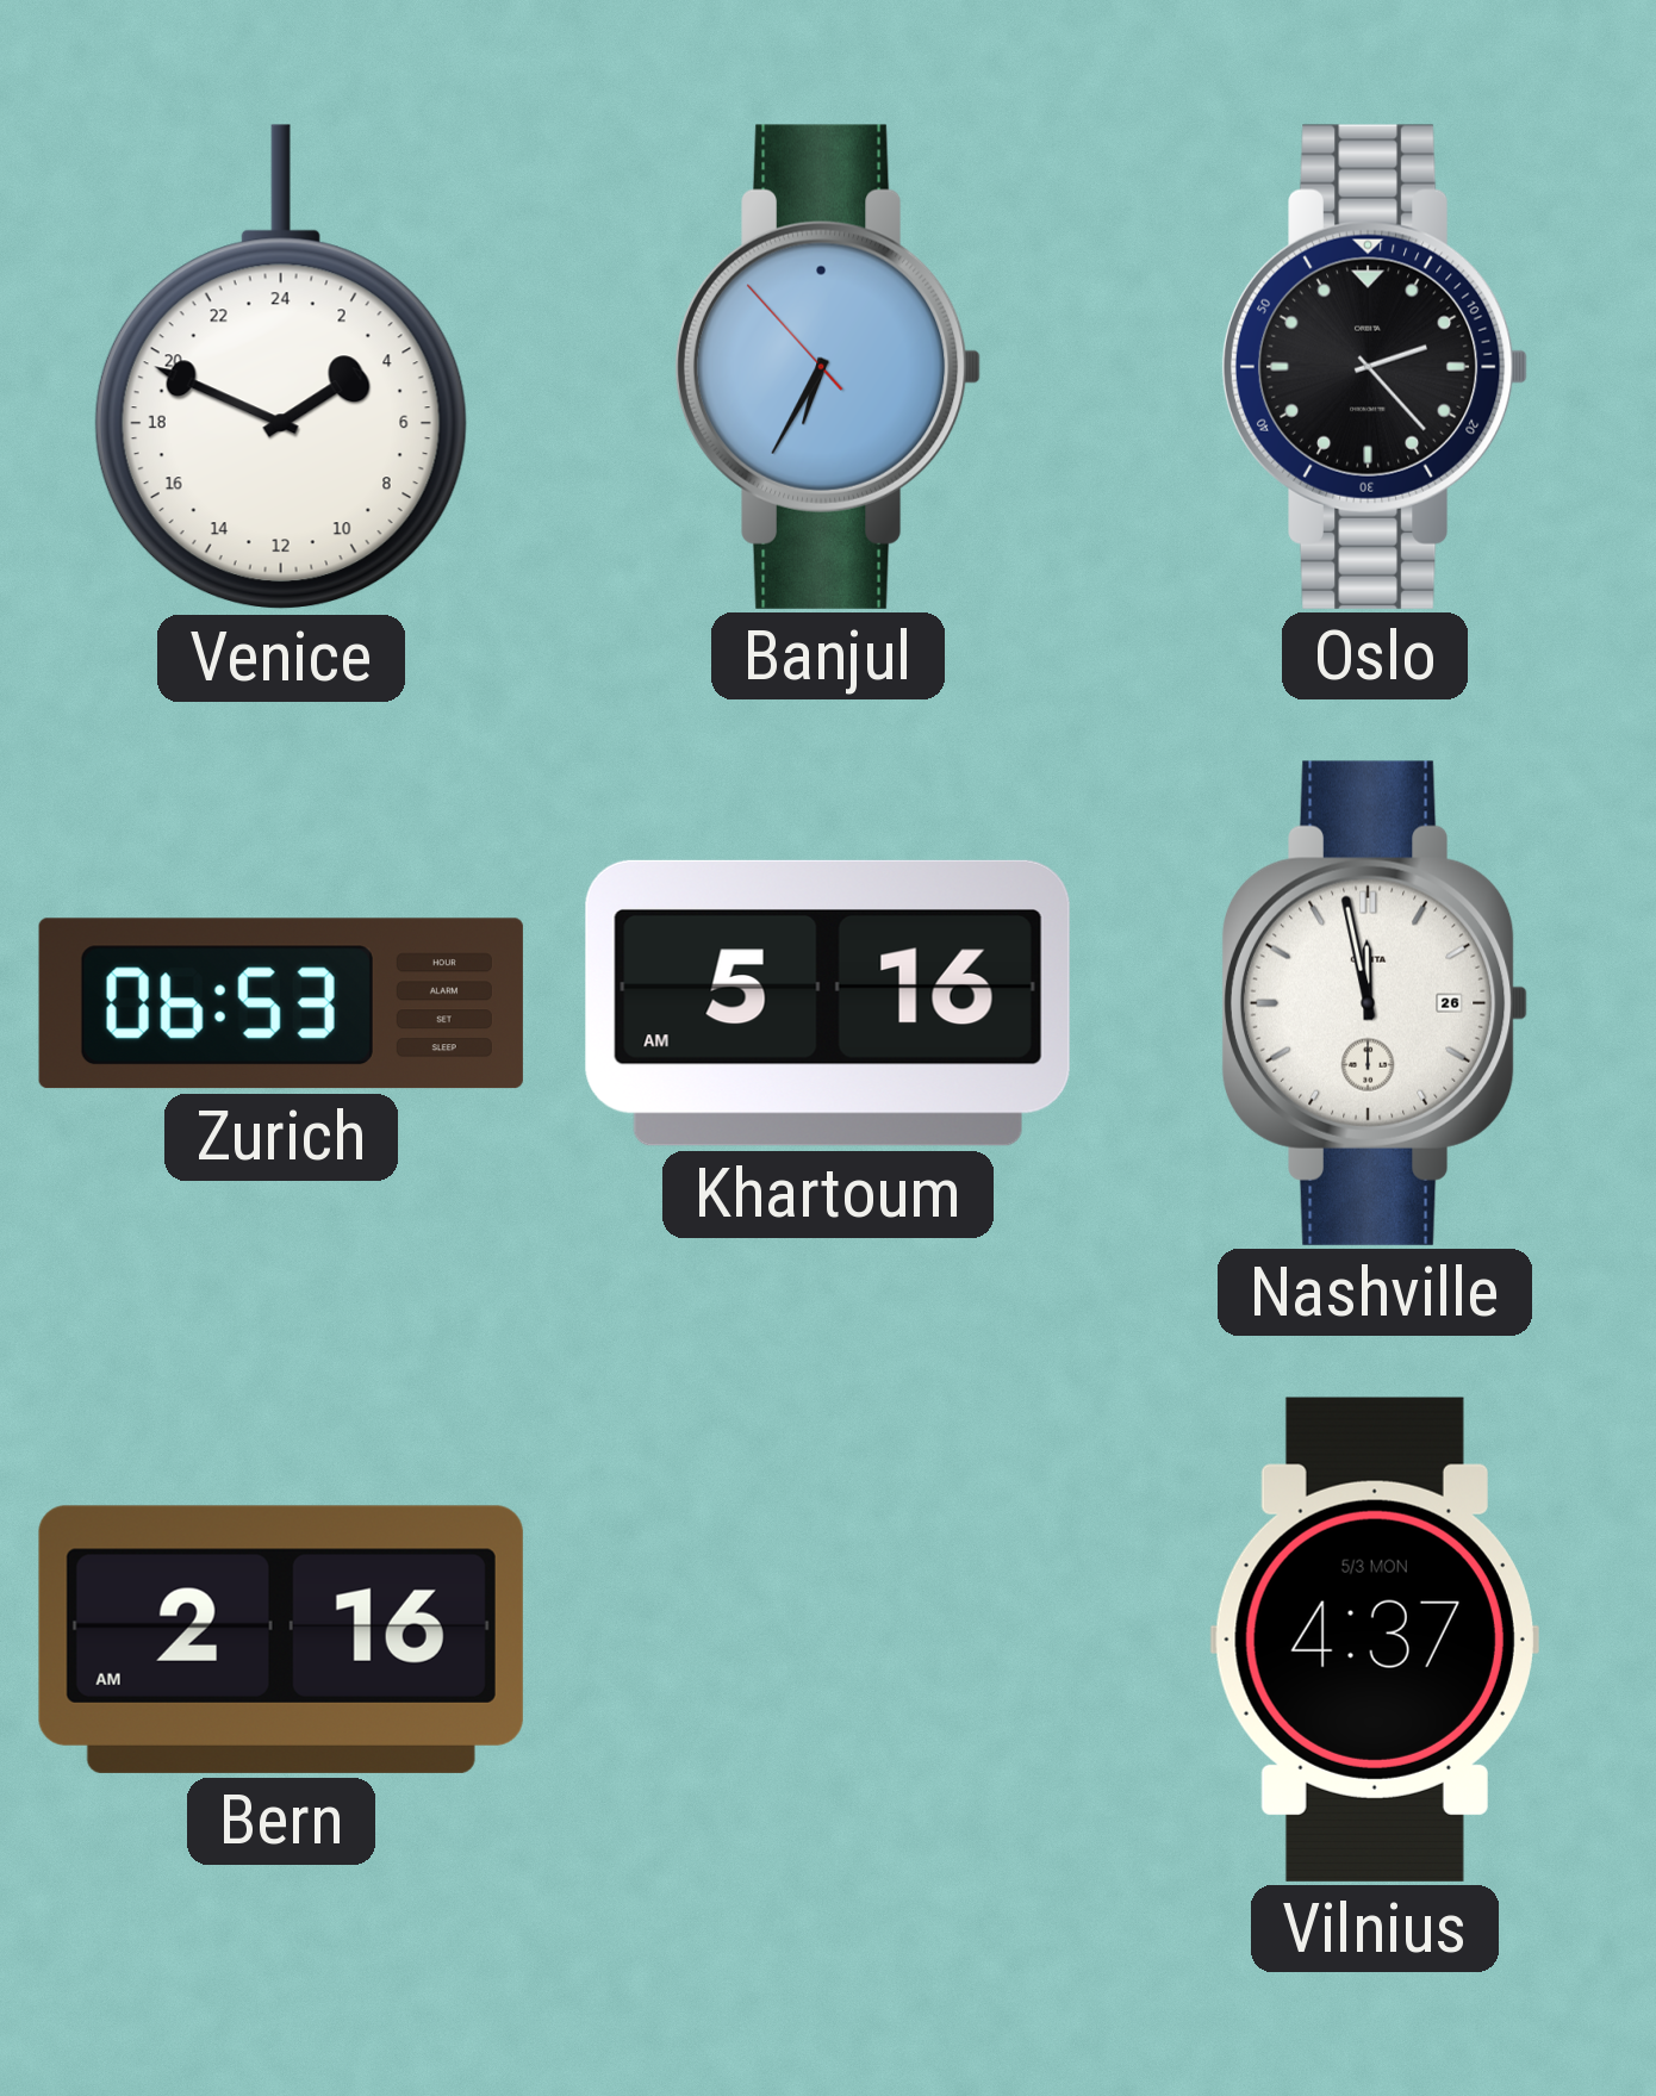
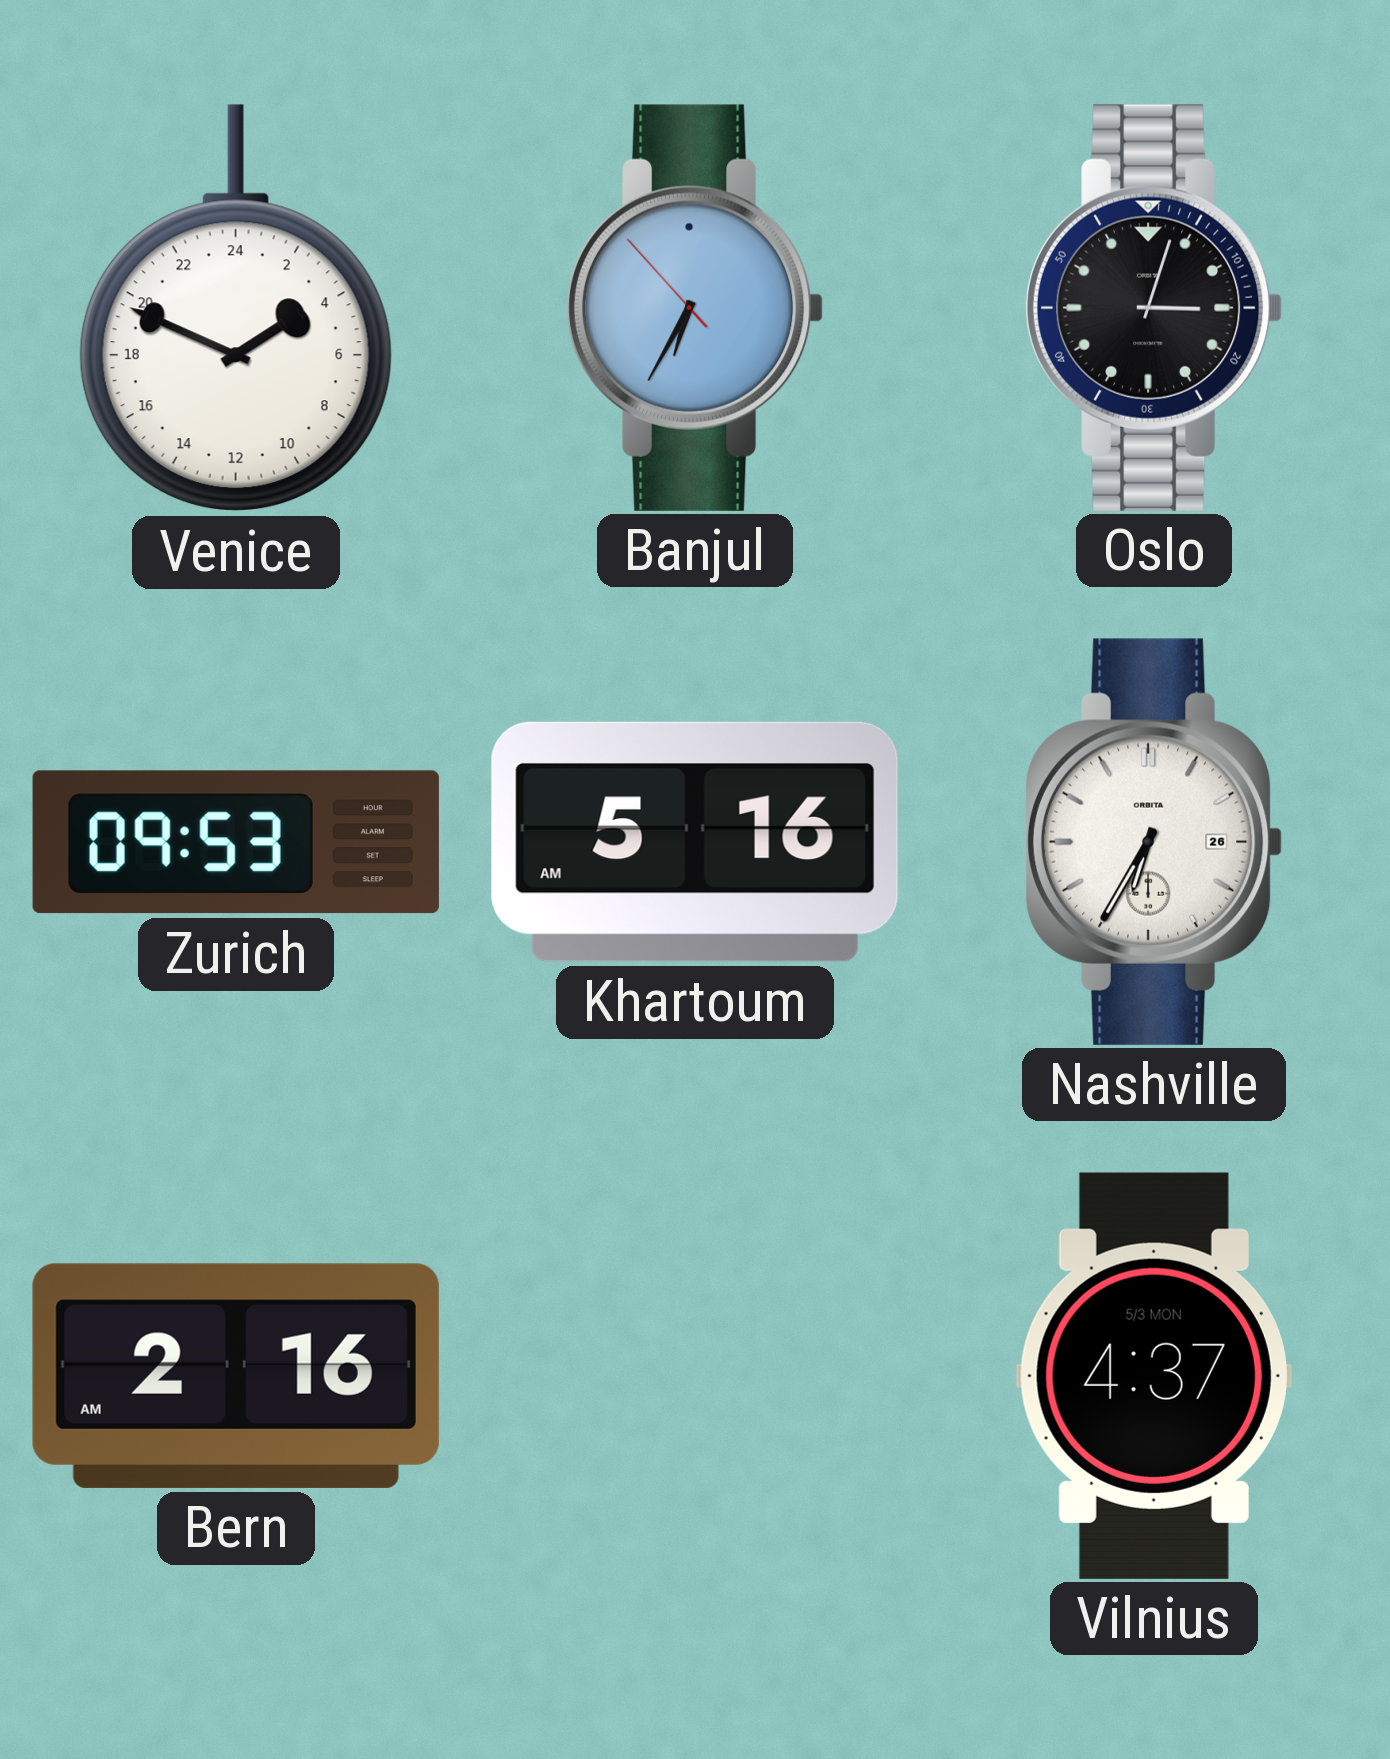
Oslo: 2:23 -> 3:03 (1154, 308)
Zurich: 06:53 -> 09:53 (236, 842)
Nashville: 11:58 -> 6:35 (1154, 842)
